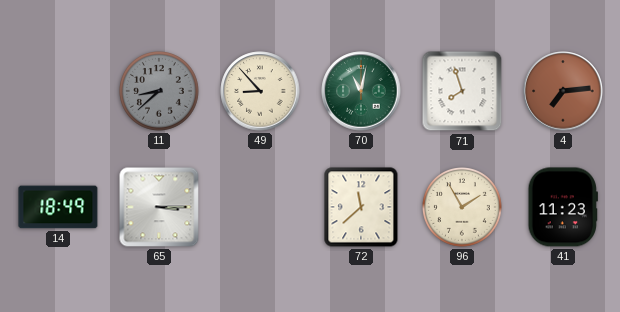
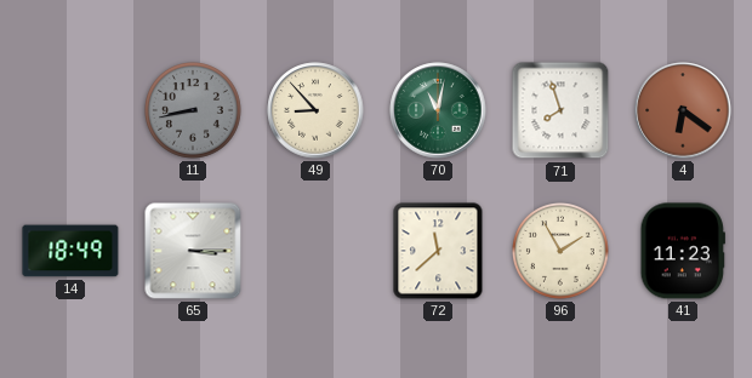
11: 8:38 -> 8:43 (194, 111)
4: 7:14 -> 6:21 (683, 110)
